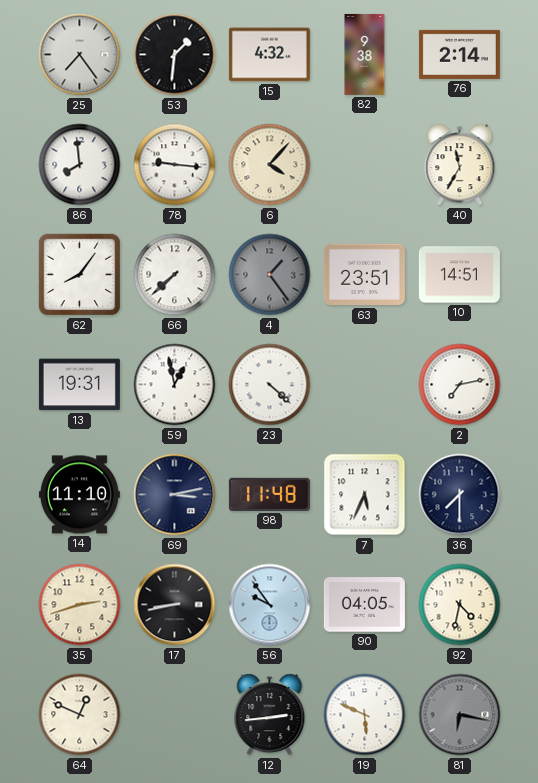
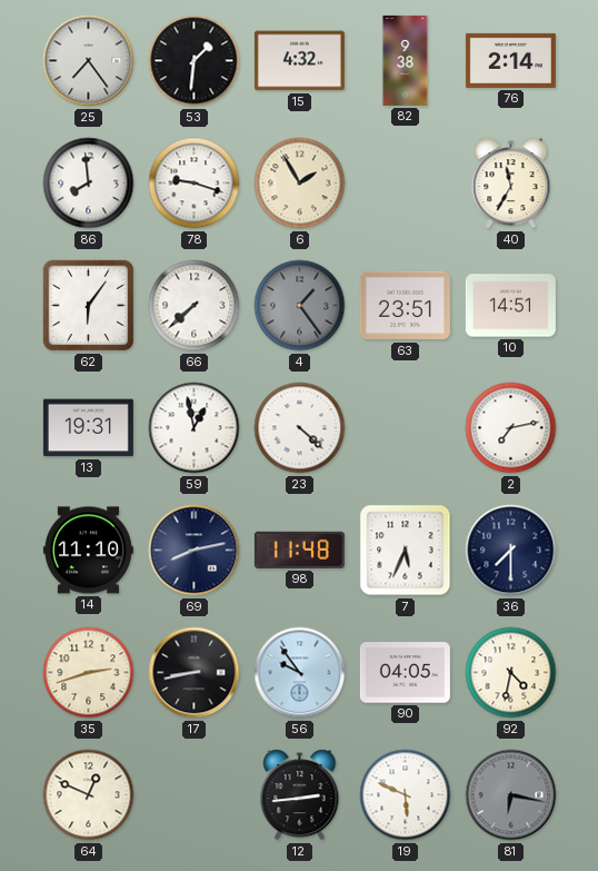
78: 9:16 -> 9:18 (195, 184)
6: 4:07 -> 1:55 (300, 184)
62: 8:06 -> 6:06 (89, 306)
69: 3:13 -> 8:13 (195, 551)
